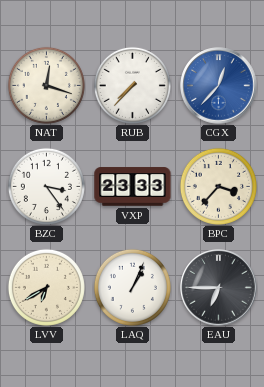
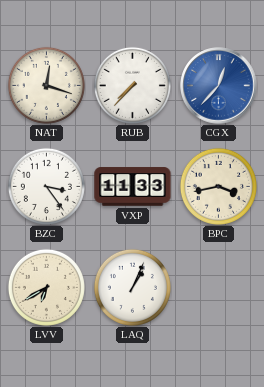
VXP: 23:33 -> 11:33 (133, 187)
BPC: 3:37 -> 3:43 (218, 186)
EAU: 6:45 -> none (219, 288)
